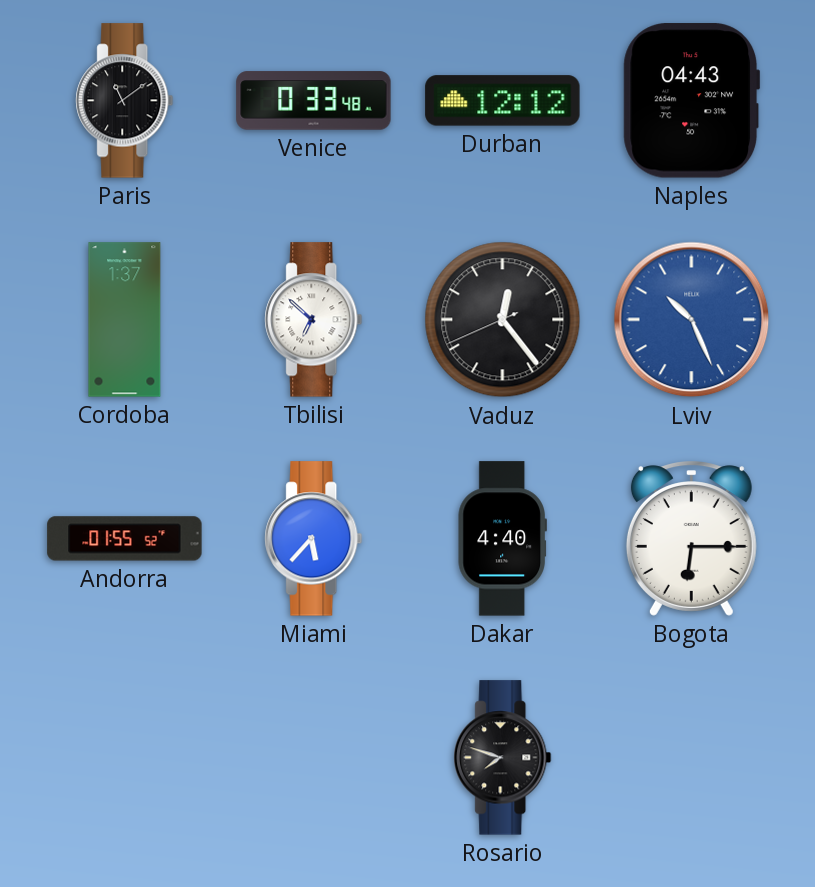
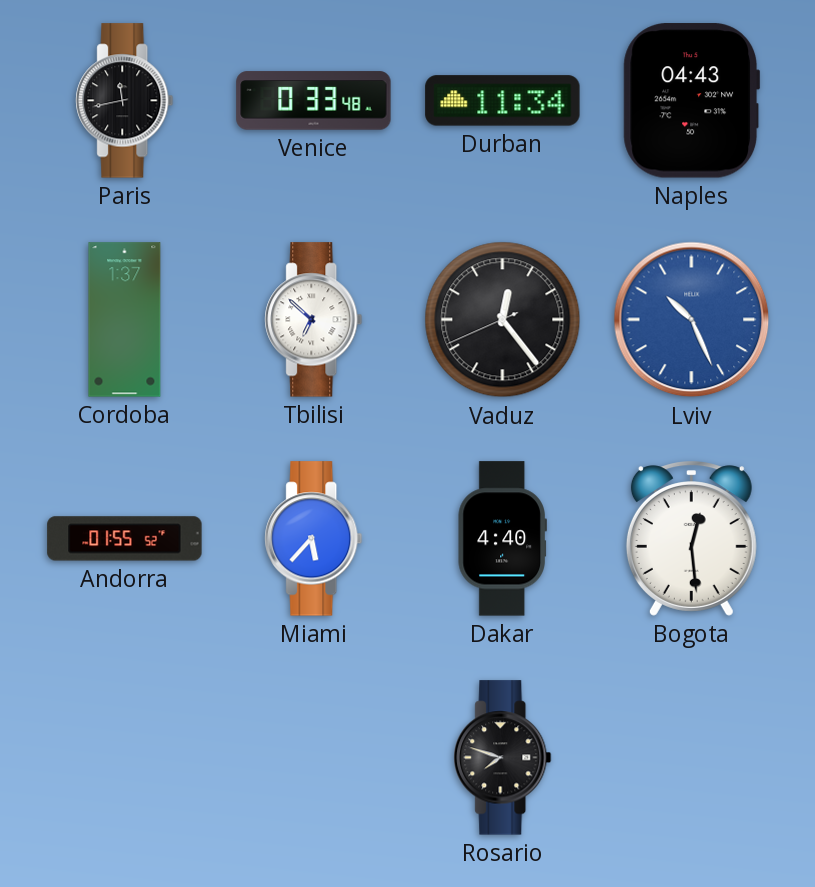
Paris: 11:09 -> 11:43 (125, 101)
Durban: 12:12 -> 11:34 (503, 101)
Bogota: 6:15 -> 12:29 (691, 539)
